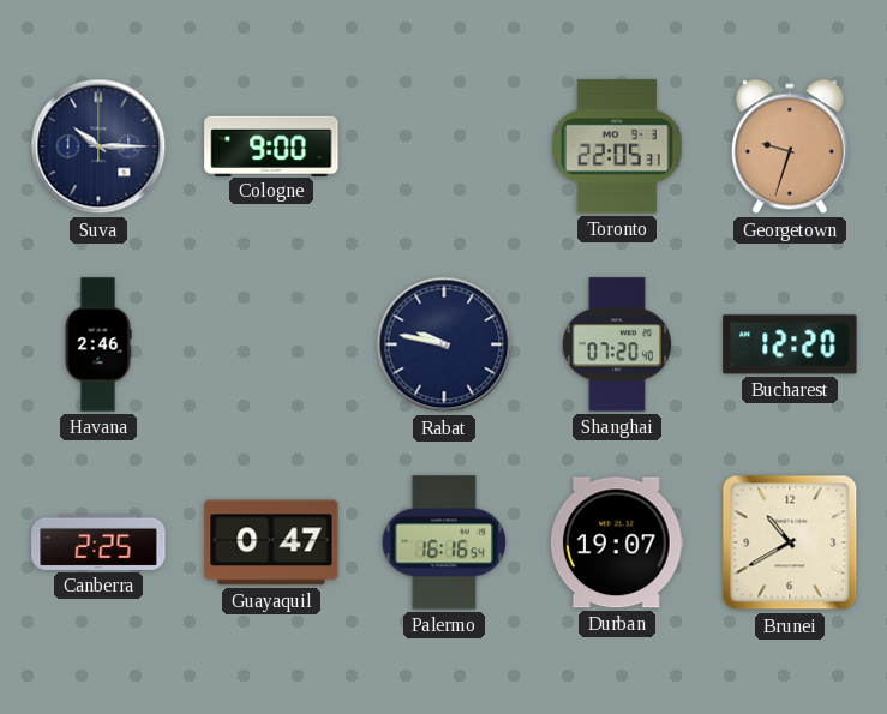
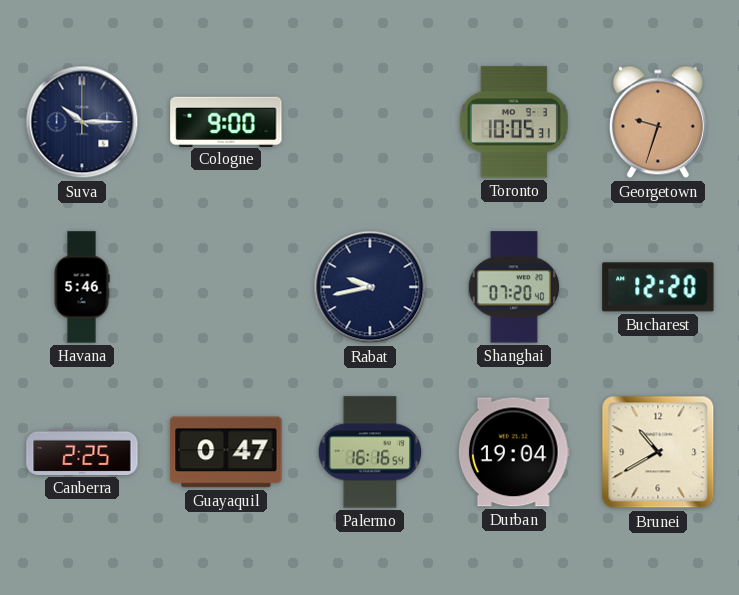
Toronto: 22:05 -> 10:05 (514, 122)
Havana: 2:46 -> 5:46 (82, 287)
Rabat: 9:47 -> 9:43 (370, 287)
Durban: 19:07 -> 19:04 (514, 452)
